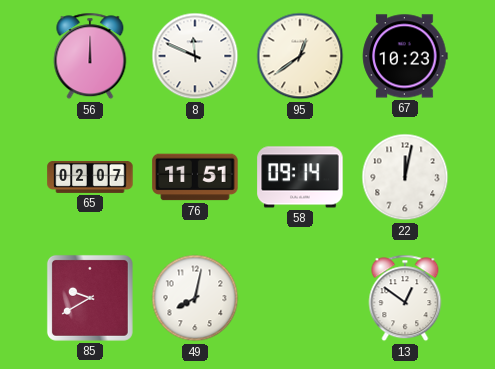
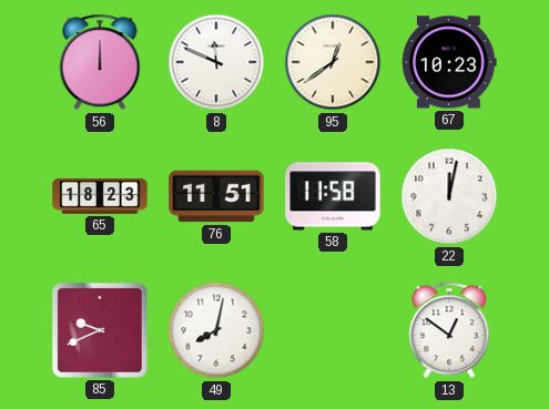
65: 02:07 -> 18:23 (100, 196)
58: 09:14 -> 11:58 (333, 196)
85: 9:40 -> 9:41 (100, 330)
